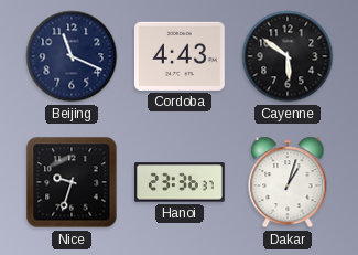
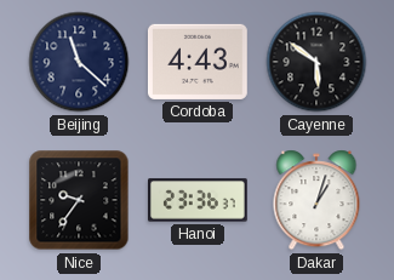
Beijing: 11:19 -> 11:22 (79, 62)
Nice: 9:33 -> 9:36 (79, 200)
